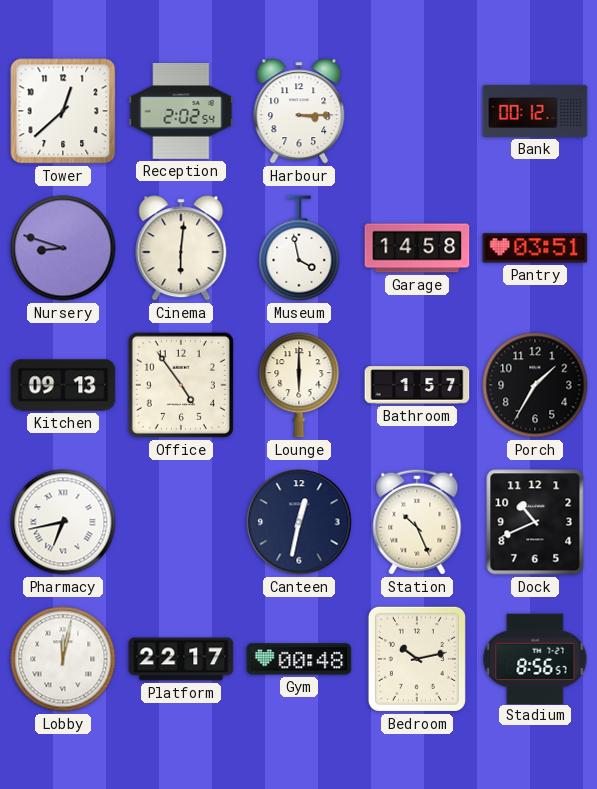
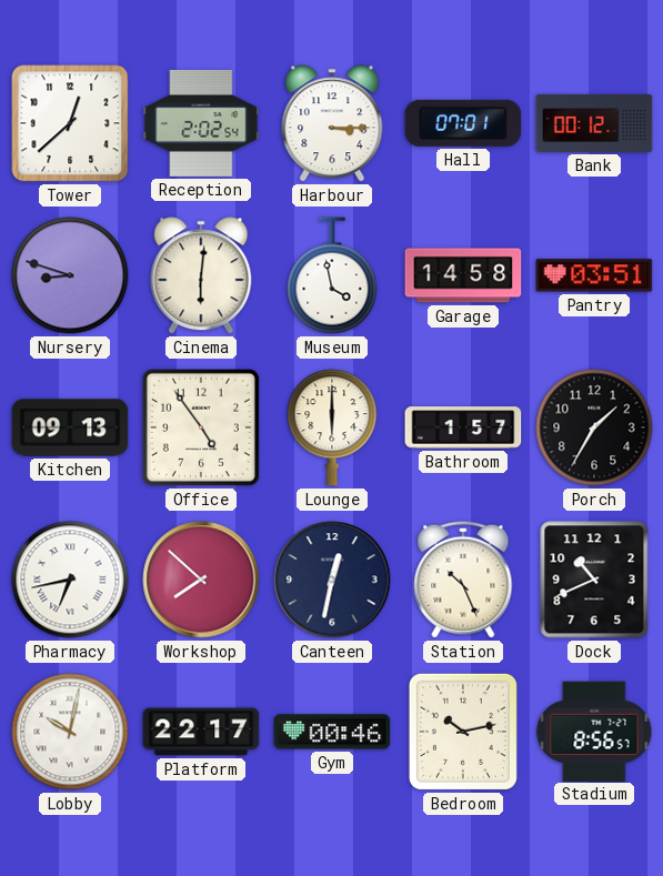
Hall: none -> 07:01 (463, 123)
Workshop: none -> 7:52 (201, 580)
Lobby: 12:02 -> 10:02 (70, 732)
Gym: 00:48 -> 00:46 (332, 732)
